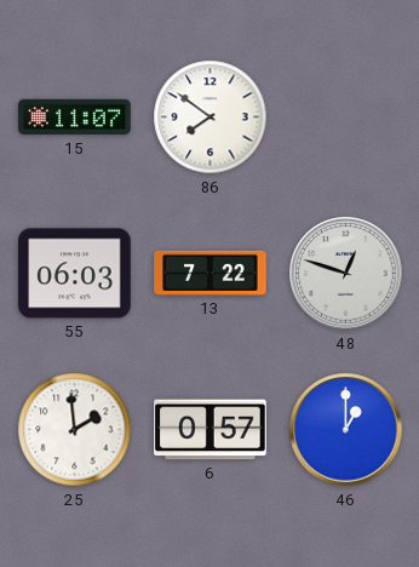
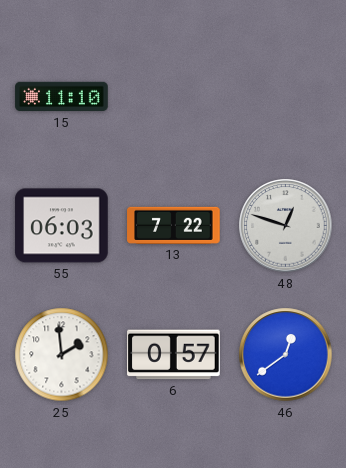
15: 11:07 -> 11:10 (62, 97)
86: 7:51 -> none (211, 118)
46: 1:00 -> 12:39 (286, 355)
